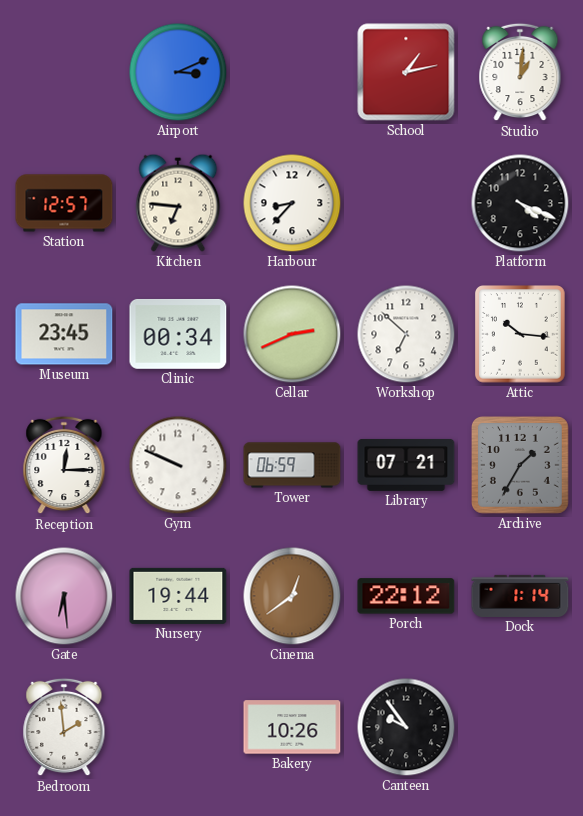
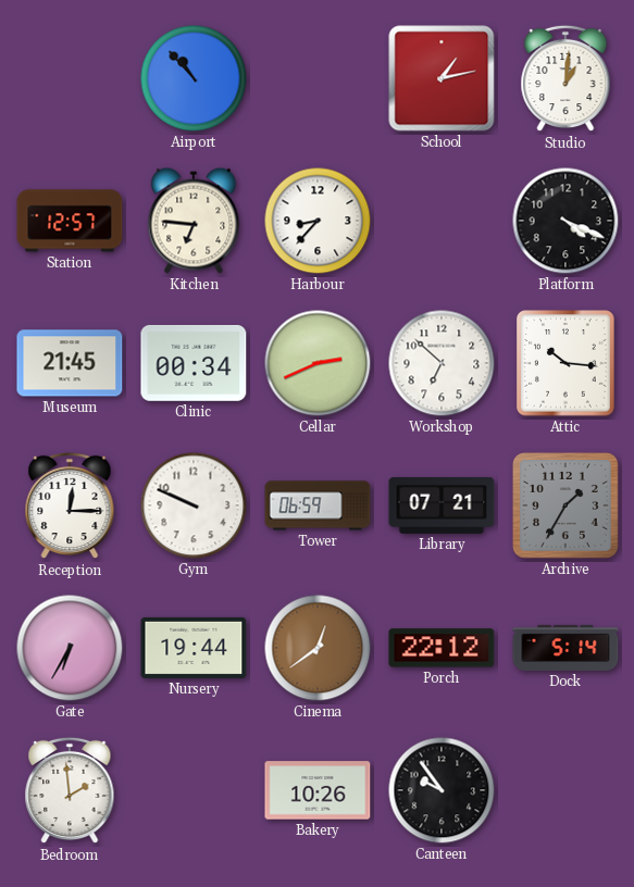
Airport: 3:11 -> 10:53 (194, 78)
Museum: 23:45 -> 21:45 (70, 363)
Gate: 6:29 -> 6:35 (70, 648)
Dock: 1:14 -> 5:14 (565, 648)
